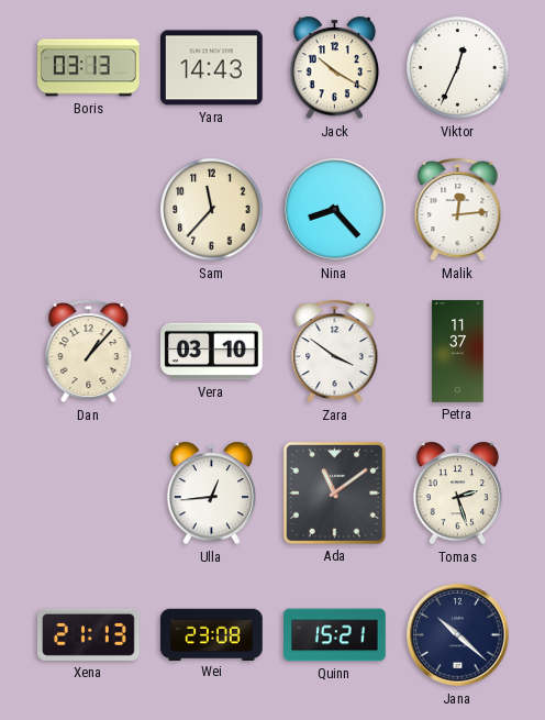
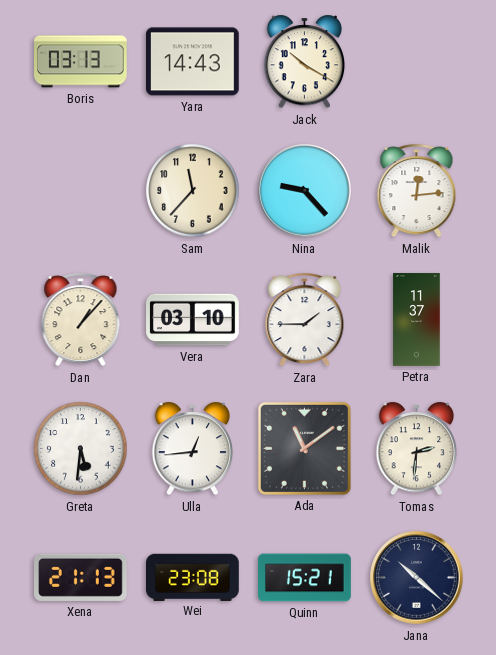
Viktor: 12:34 -> none (458, 68)
Nina: 8:23 -> 9:23 (305, 191)
Zara: 3:51 -> 1:45 (305, 320)
Greta: none -> 5:31 (81, 449)
Tomas: 2:27 -> 2:31 (417, 449)
